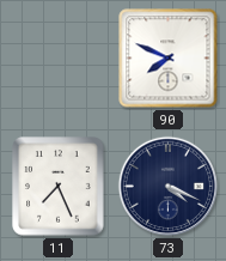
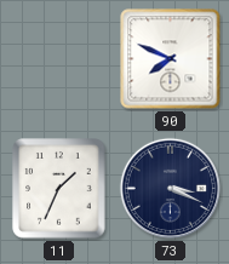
11: 7:26 -> 1:34 (59, 189)
73: 4:19 -> 3:19 (170, 188)
